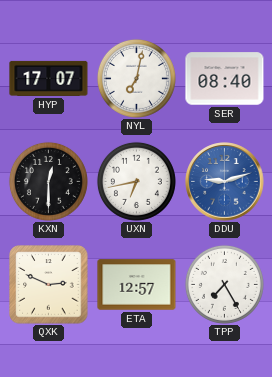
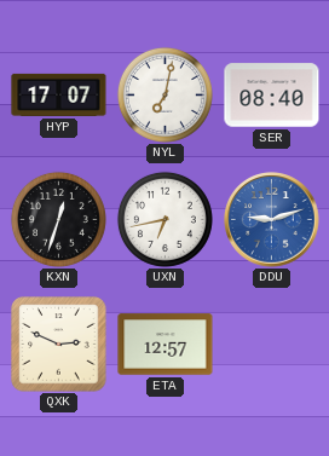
KXN: 12:30 -> 12:33 (58, 219)
TPP: 7:25 -> none (224, 284)
